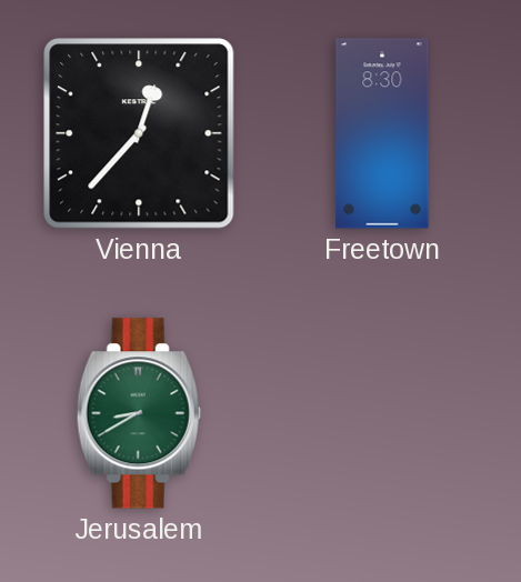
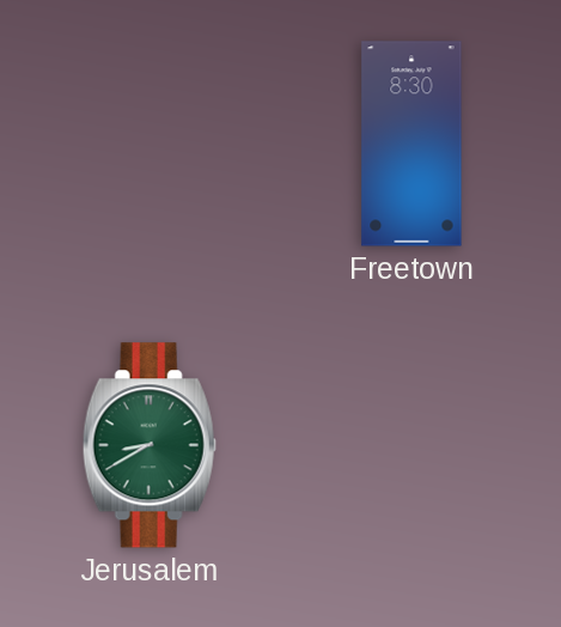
Vienna: 12:37 -> none (139, 133)
